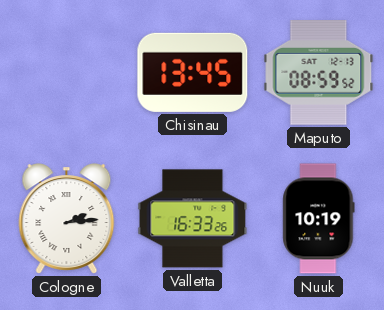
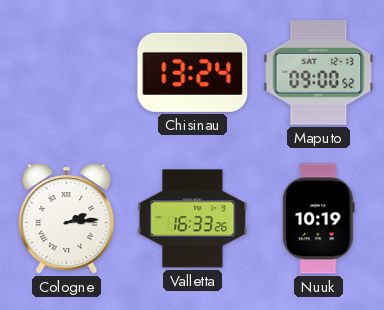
Chisinau: 13:45 -> 13:24 (193, 72)
Maputo: 08:59 -> 09:00 (319, 73)
